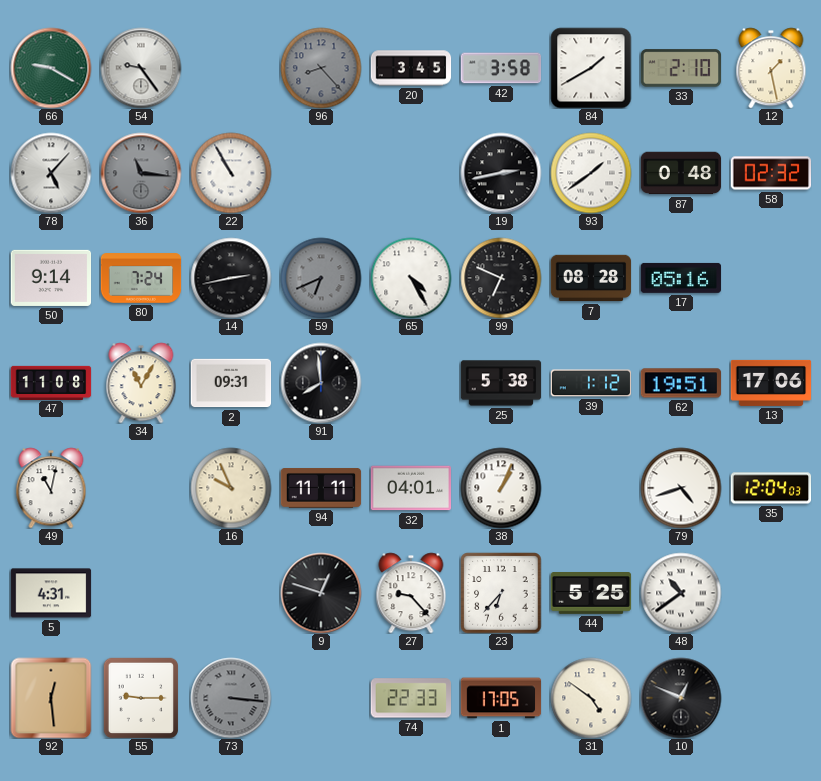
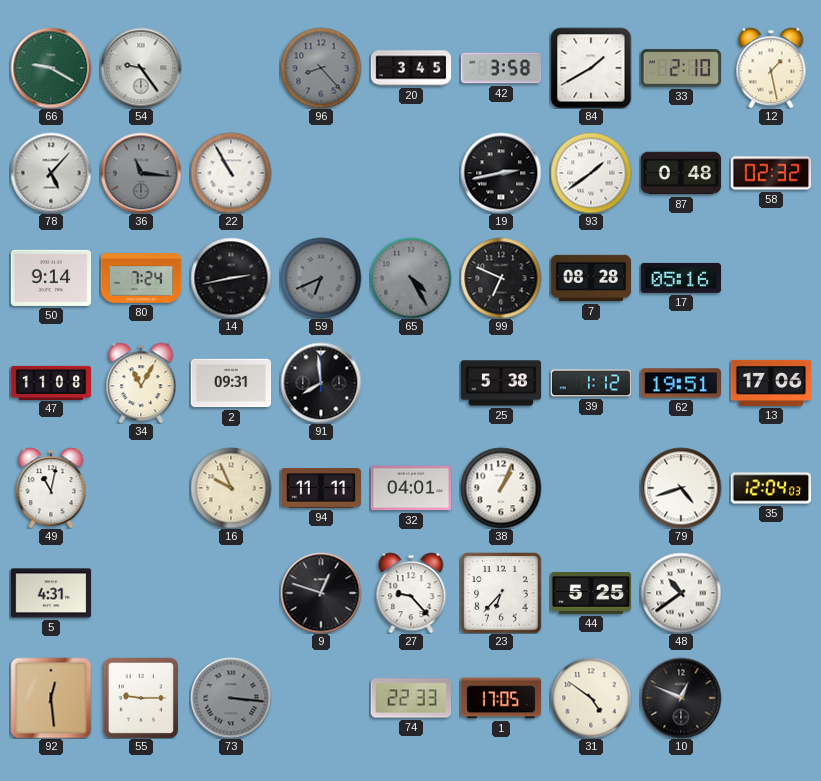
65 dial: white -> grey (411, 278)
